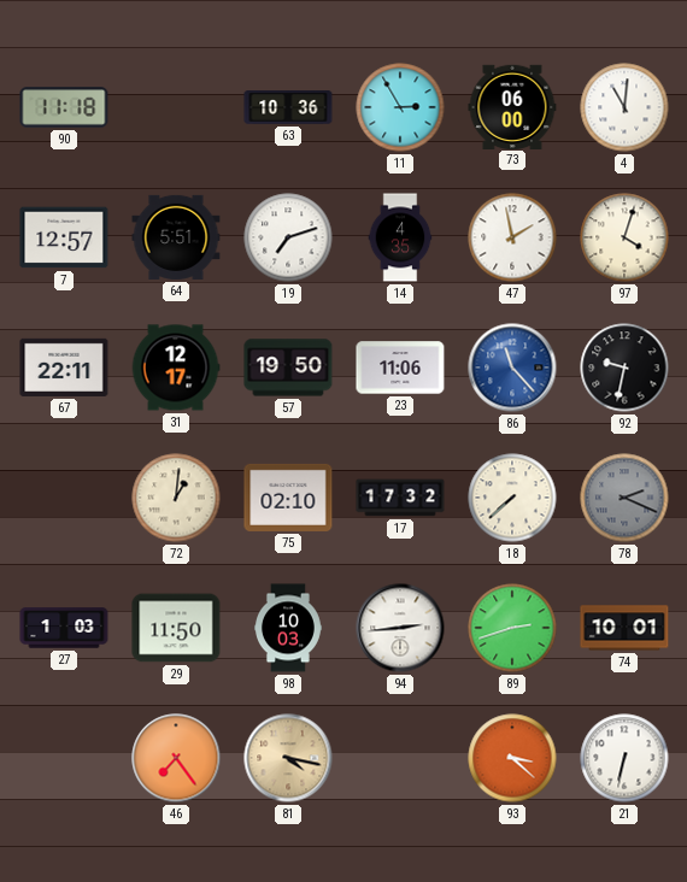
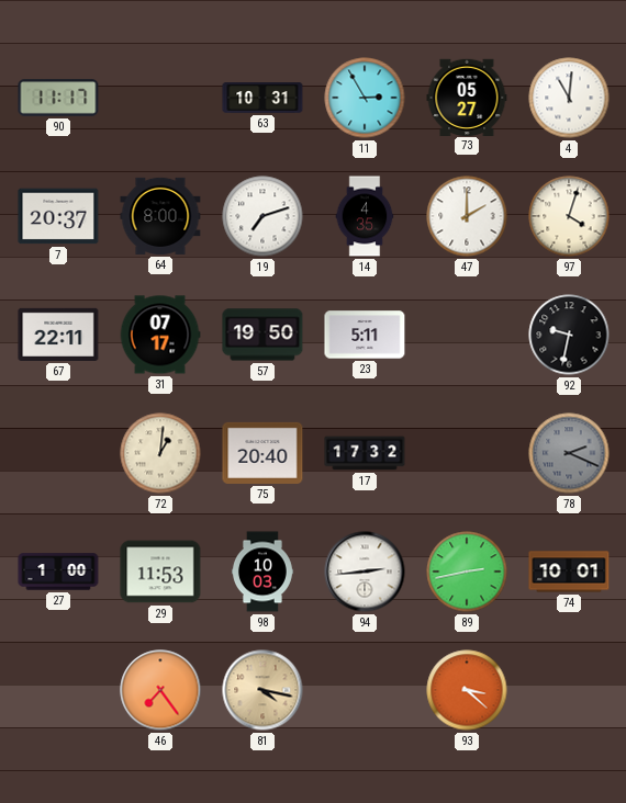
90: 11:18 -> 11:17 (58, 98)
63: 10:36 -> 10:31 (262, 99)
73: 06:00 -> 05:27 (467, 97)
7: 12:57 -> 20:37 (58, 216)
64: 5:51 -> 8:00 (160, 216)
47: 1:58 -> 2:00 (467, 216)
31: 12:17 -> 07:17 (160, 335)
23: 11:06 -> 5:11 (365, 335)
86: 11:23 -> none (512, 367)
75: 02:10 -> 20:40 (262, 453)
18: 7:38 -> none (512, 498)
27: 1:03 -> 1:00 (58, 572)
29: 11:50 -> 11:53 (160, 572)
89: 2:42 -> 2:43 (467, 572)
21: 6:32 -> none (624, 758)
